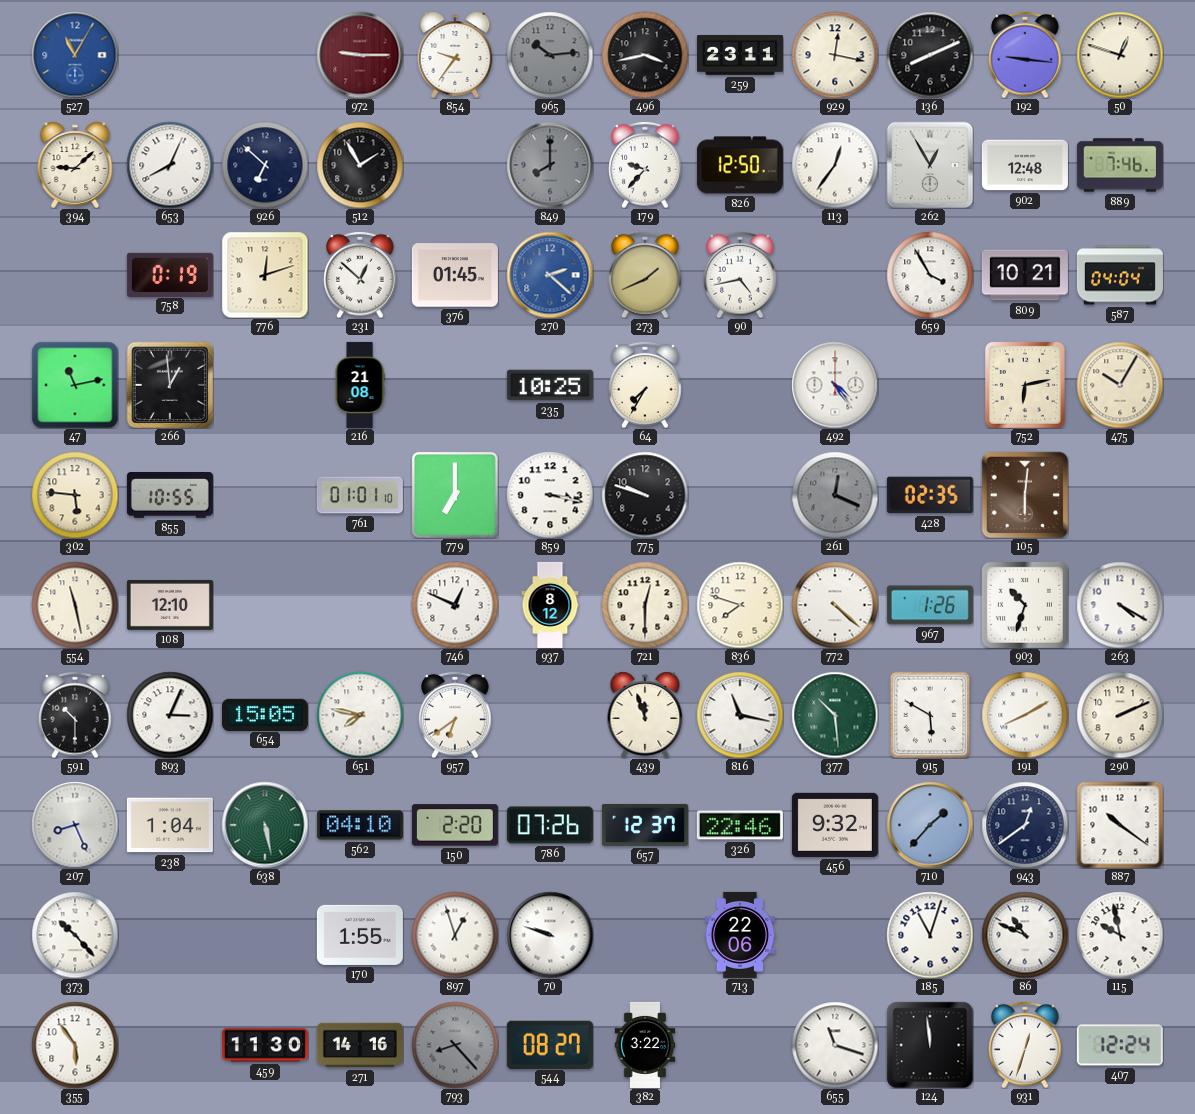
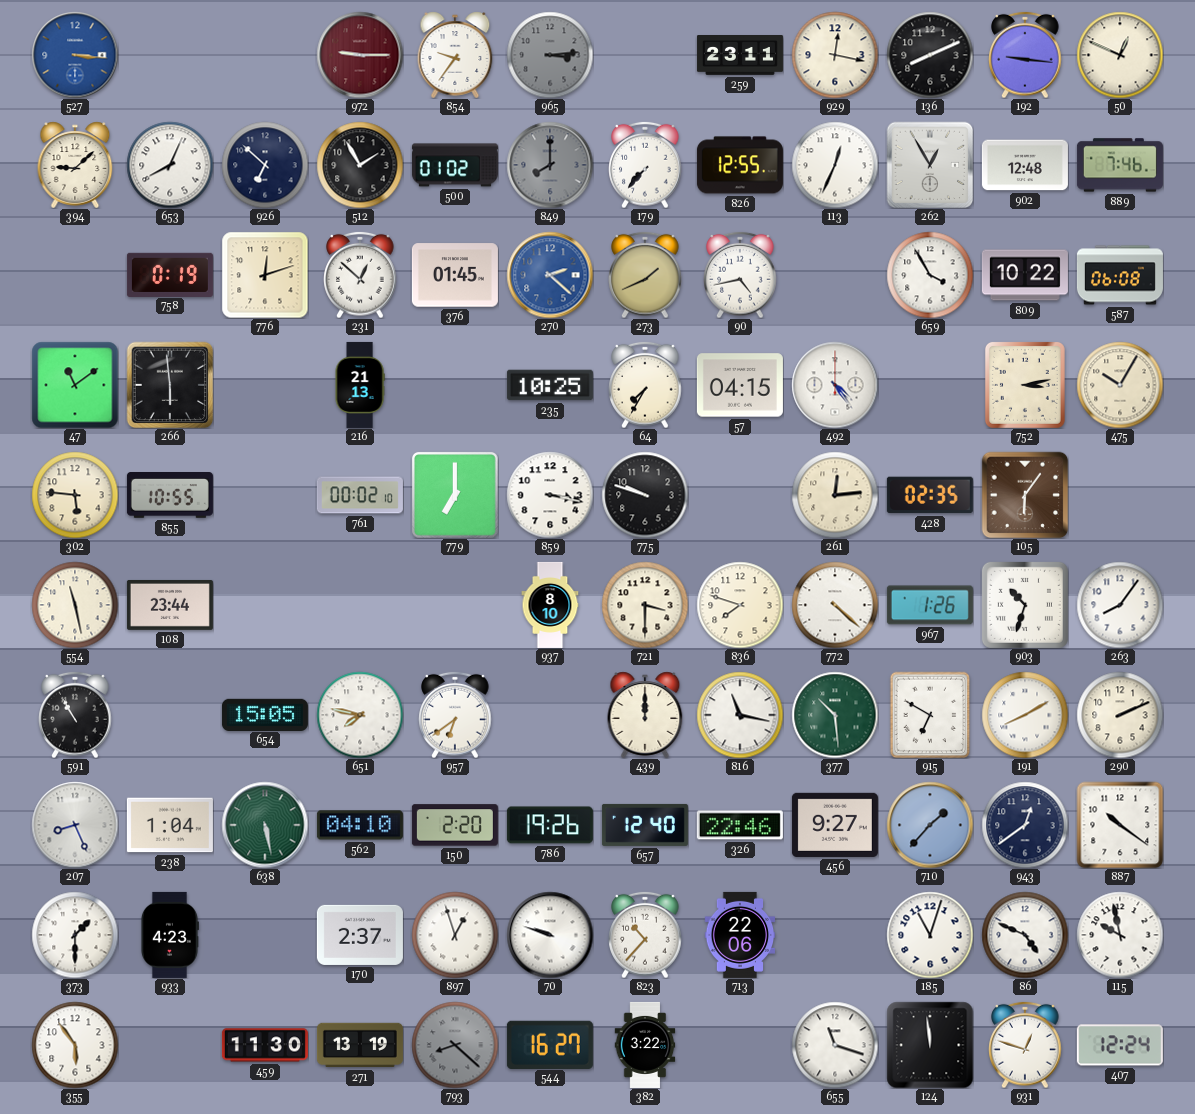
527: 11:05 -> 3:16 (75, 55)
965: 10:14 -> 3:14 (550, 55)
496: 3:43 -> none (645, 55)
50: 12:48 -> 12:49 (1120, 55)
500: none -> 01:02 (455, 165)
179: 9:37 -> 7:37 (645, 165)
826: 12:50 -> 12:55 (740, 165)
113: 12:36 -> 12:34 (835, 165)
809: 10:21 -> 10:22 (1025, 275)
587: 04:04 -> 06:08 (1120, 275)
47: 11:13 -> 11:09 (75, 385)
266: 12:59 -> 5:59 (170, 385)
216: 21:08 -> 21:13 (360, 385)
57: none -> 04:15 (740, 385)
752: 6:13 -> 3:13 (1025, 385)
761: 01:01 -> 00:02 (360, 495)
261: 12:19 -> 12:14 (835, 495)
261 dial: grey -> cream (835, 495)
105: 6:01 -> 6:06 (1025, 495)
108: 12:10 -> 23:44 (170, 605)
746: 12:49 -> none (455, 605)
937: 8:12 -> 8:10 (550, 605)
721: 12:30 -> 3:30 (645, 605)
263: 4:20 -> 8:06 (1120, 605)
591: 10:30 -> 10:55 (75, 715)
893: 3:04 -> none (170, 715)
439: 11:57 -> 12:00 (645, 715)
915: 5:50 -> 6:50 (930, 715)
786: 07:26 -> 19:26 (550, 825)
657: 12:37 -> 12:40 (645, 825)
456: 9:32 -> 9:27 (835, 825)
373: 10:23 -> 1:30 (75, 935)
933: none -> 4:23 (169, 935)
170: 1:55 -> 2:37 (360, 935)
823: none -> 10:37 (645, 935)
86: 10:49 -> 4:49 (1025, 935)
271: 14:16 -> 13:19 (360, 1045)
793: 8:23 -> 8:22 (455, 1045)
544: 08:27 -> 16:27 (550, 1044)
931: 12:33 -> 12:48 (1025, 1045)
